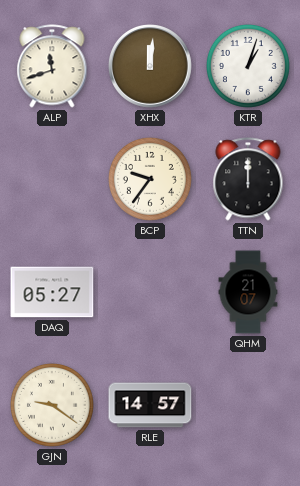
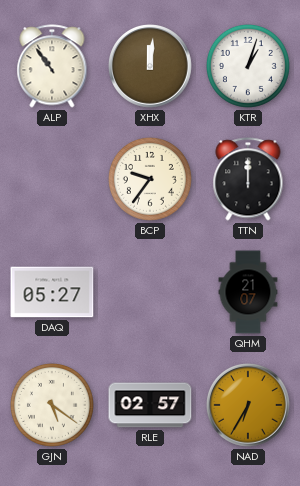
ALP: 11:42 -> 10:54 (52, 66)
GJN: 9:21 -> 5:21 (52, 405)
RLE: 14:57 -> 02:57 (150, 405)
NAD: none -> 6:35 (248, 405)
